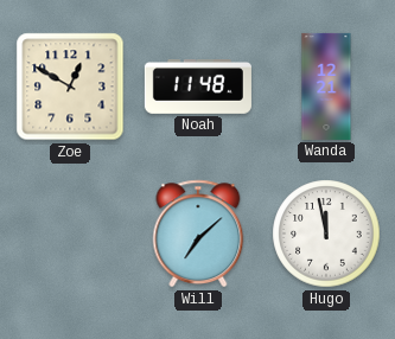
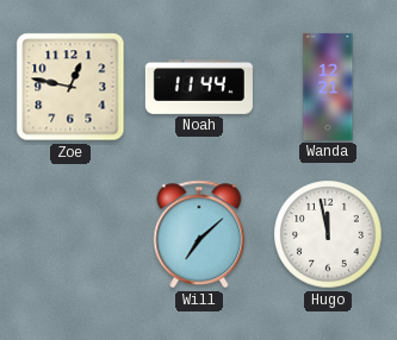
Zoe: 12:50 -> 12:47 (70, 87)
Noah: 11:48 -> 11:44 (199, 88)
